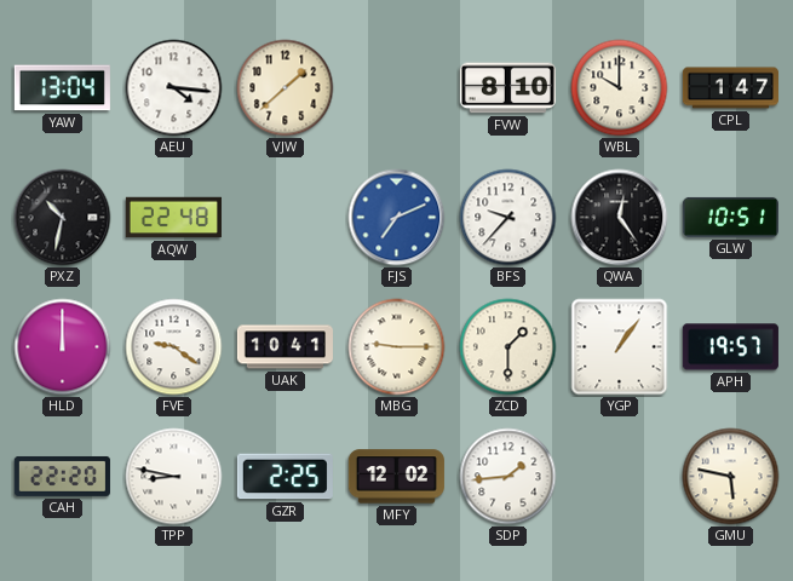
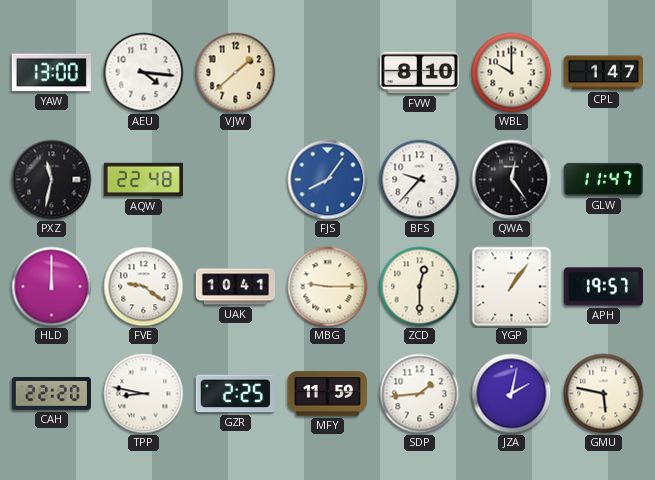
YAW: 13:04 -> 13:00 (51, 73)
PXZ: 10:32 -> 11:32 (52, 180)
FJS: 7:11 -> 8:06 (328, 180)
GLW: 10:51 -> 11:47 (603, 179)
ZCD: 1:30 -> 12:30 (420, 287)
MFY: 12:02 -> 11:59 (327, 394)
JZA: none -> 2:02 (512, 394)
